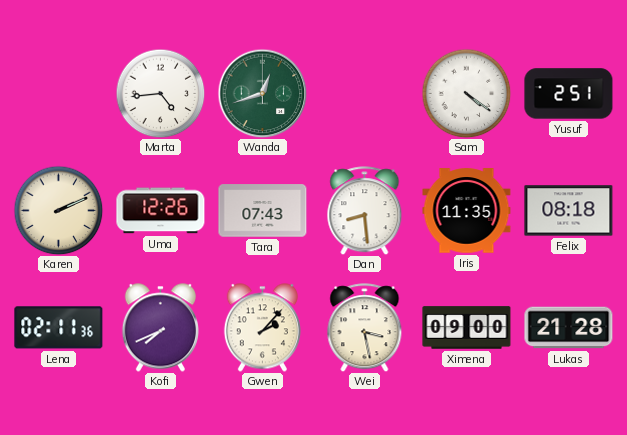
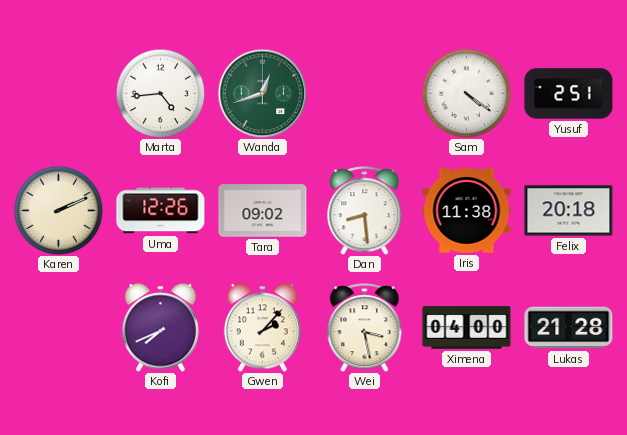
Tara: 07:43 -> 09:02 (263, 211)
Iris: 11:35 -> 11:38 (467, 211)
Felix: 08:18 -> 20:18 (569, 211)
Lena: 02:11 -> none (59, 328)
Ximena: 09:00 -> 04:00 (467, 328)
